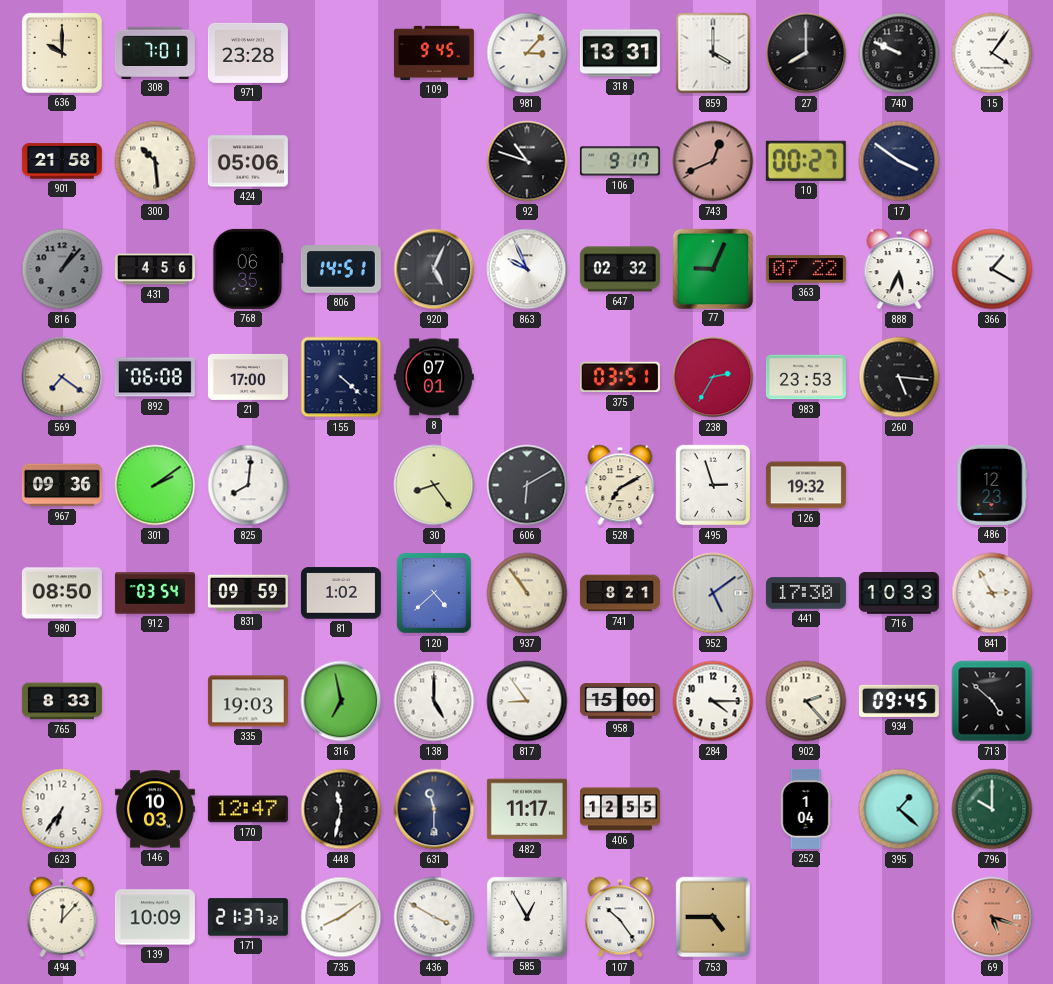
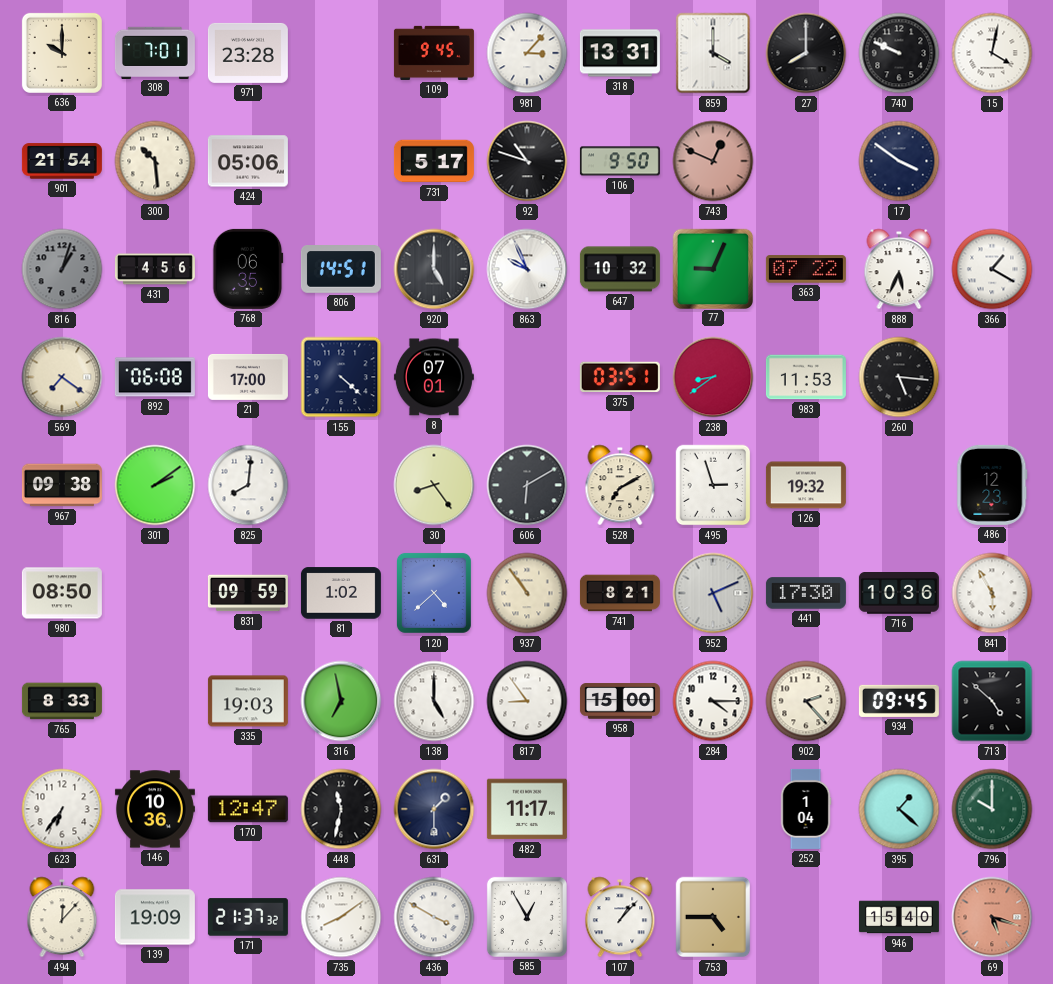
15: 4:06 -> 4:02 (992, 53)
901: 21:58 -> 21:54 (62, 161)
731: none -> 5:17 (434, 161)
106: 9:17 -> 9:50 (620, 161)
743: 12:41 -> 12:49 (713, 161)
10: 00:27 -> none (806, 161)
816: 1:07 -> 1:03 (62, 269)
920: 5:04 -> 5:00 (434, 269)
647: 02:32 -> 10:32 (620, 269)
238: 2:35 -> 8:39 (713, 377)
983: 23:53 -> 11:53 (806, 377)
967: 09:36 -> 09:38 (62, 485)
912: 03:54 -> none (155, 593)
952: 5:09 -> 5:11 (713, 593)
716: 10:33 -> 10:36 (899, 594)
841: 2:55 -> 5:55 (992, 593)
146: 10:03 -> 10:36 (155, 809)
631: 11:30 -> 1:30 (434, 809)
406: 12:55 -> none (620, 809)
139: 10:09 -> 19:09 (155, 917)
107: 10:24 -> 1:07 (620, 917)
946: none -> 15:40 (899, 917)
